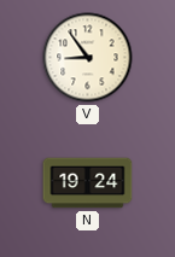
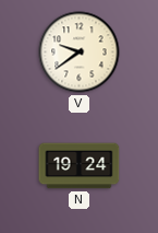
V: 8:54 -> 9:39 (80, 53)
